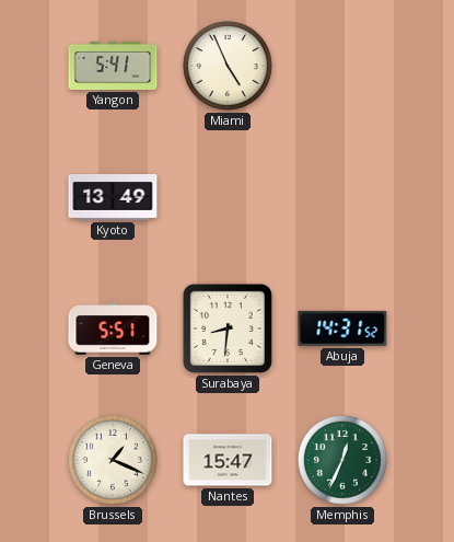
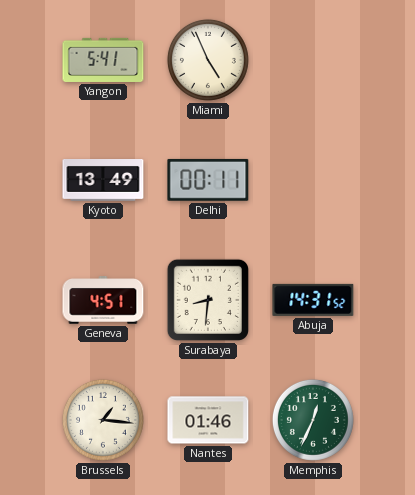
Delhi: none -> 00:11 (208, 180)
Geneva: 5:51 -> 4:51 (103, 301)
Brussels: 1:19 -> 1:16 (103, 420)
Nantes: 15:47 -> 01:46 (208, 420)
